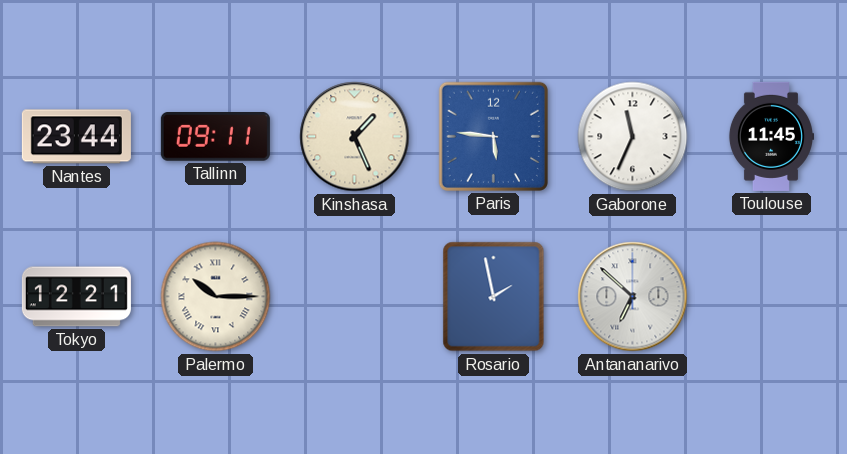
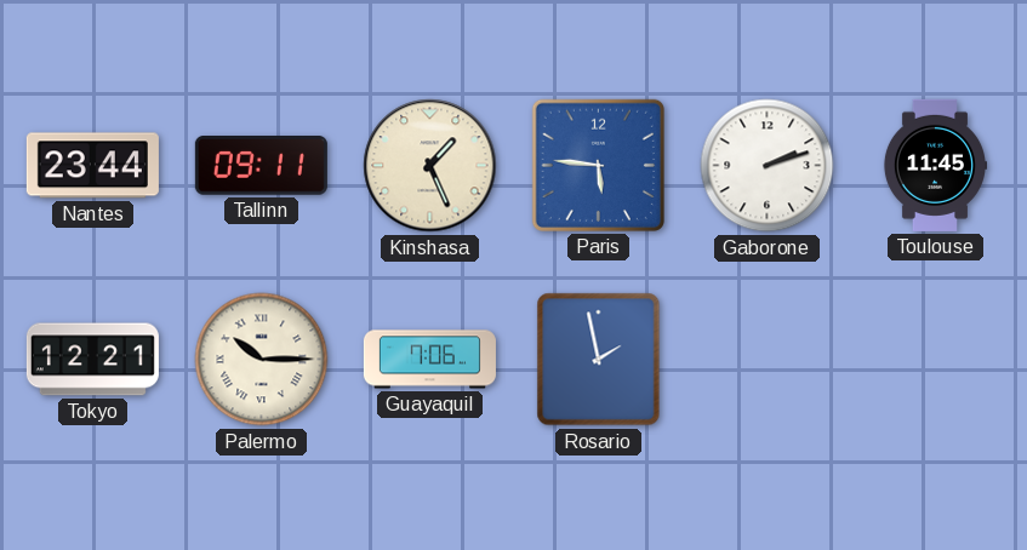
Gaborone: 11:34 -> 2:12 (768, 166)
Guayaquil: none -> 7:06 (429, 360)
Antananarivo: 6:52 -> none (633, 297)
